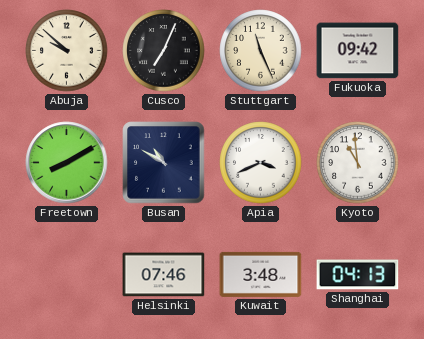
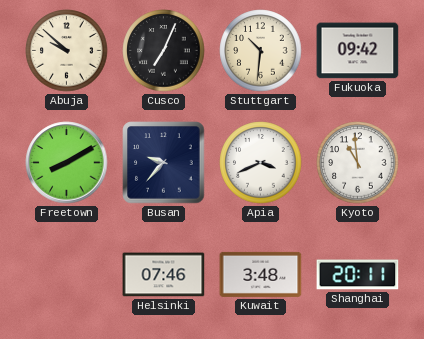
Stuttgart: 11:26 -> 10:31 (261, 51)
Busan: 10:50 -> 9:37 (164, 163)
Shanghai: 04:13 -> 20:11 (358, 275)
